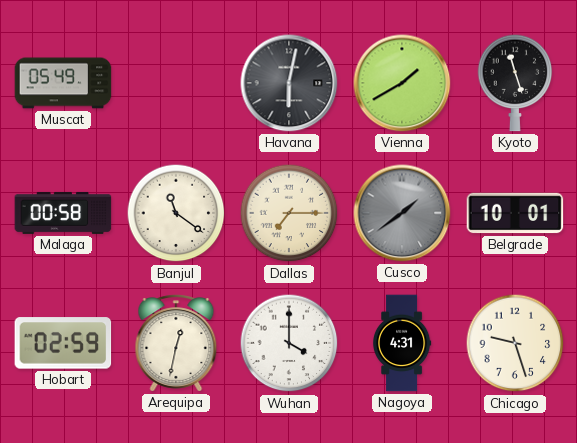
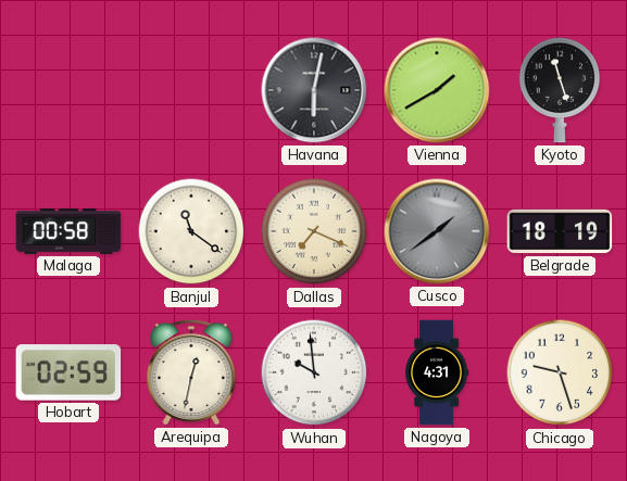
Muscat: 05:49 -> none (63, 83)
Dallas: 7:15 -> 7:19 (314, 231)
Belgrade: 10:01 -> 18:19 (560, 231)
Wuhan: 4:00 -> 9:59 (314, 372)
